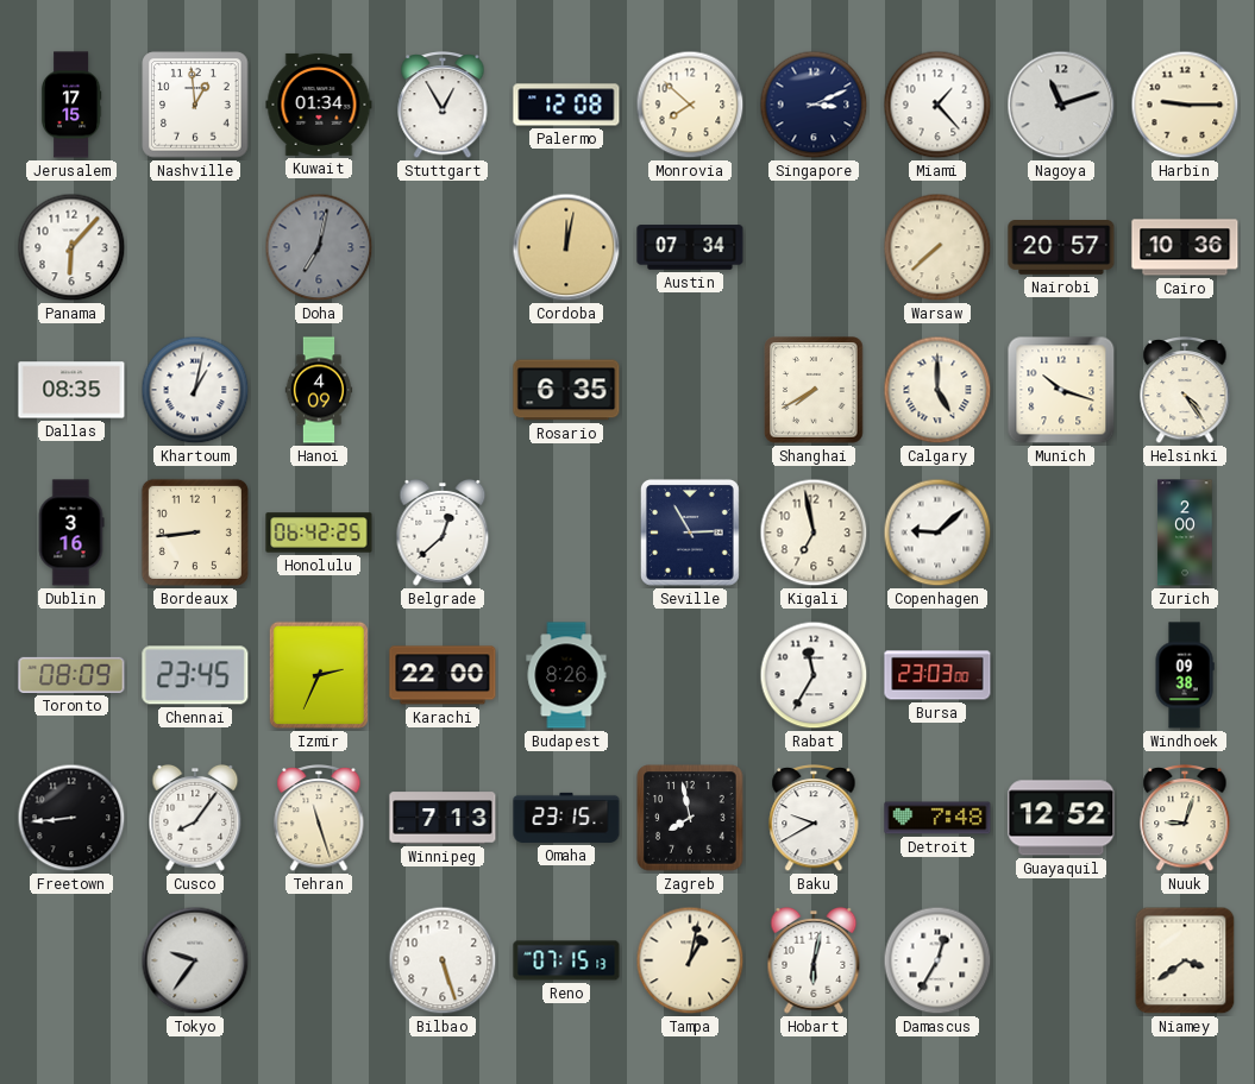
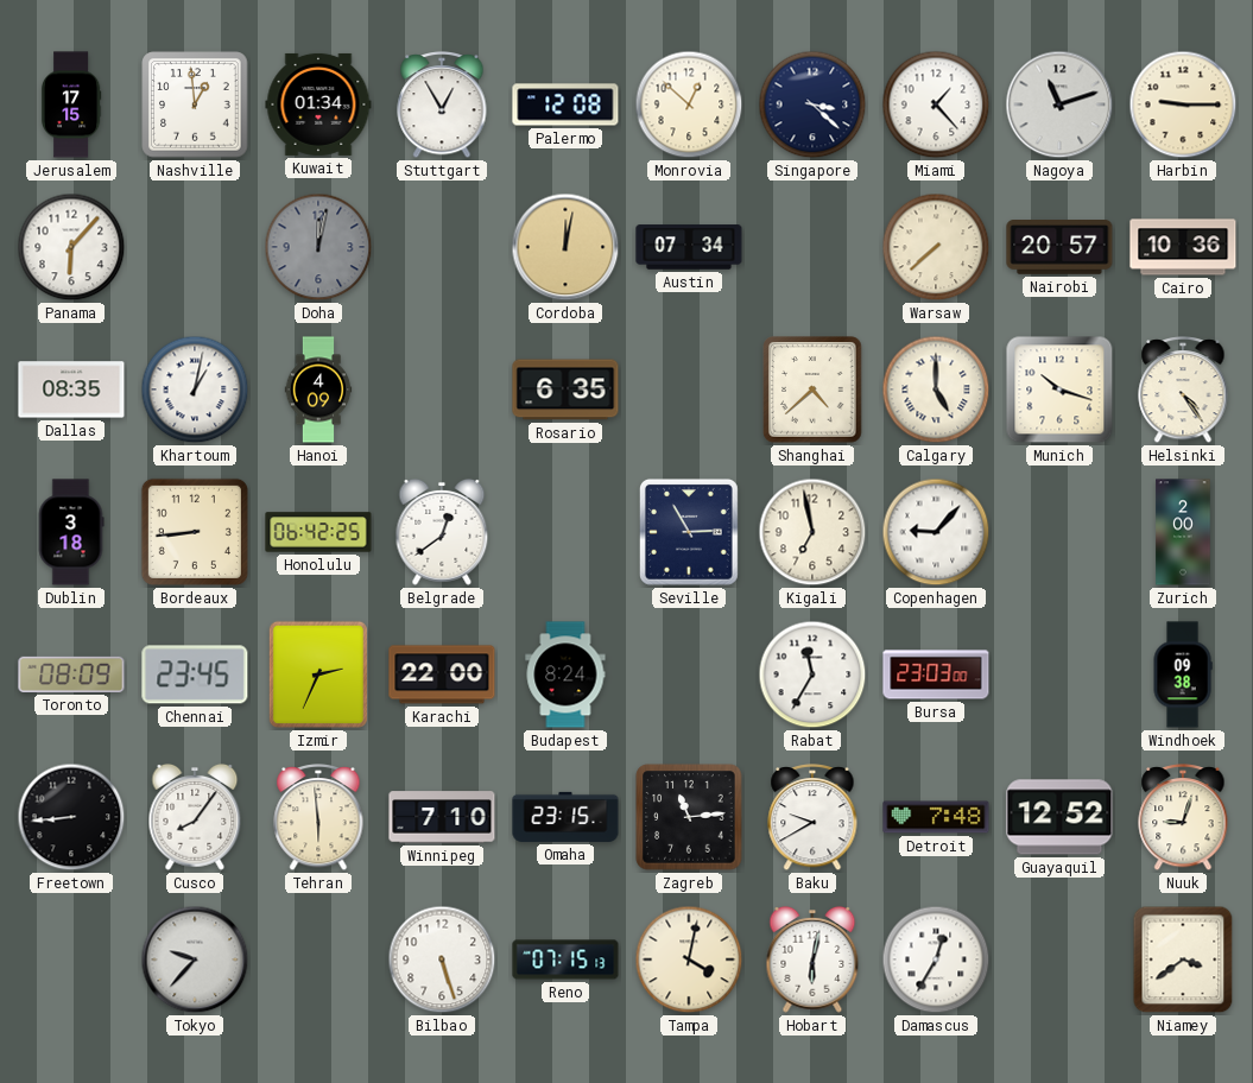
Monrovia: 7:52 -> 12:52 (689, 104)
Singapore: 3:11 -> 3:22 (812, 104)
Doha: 7:02 -> 12:02 (318, 247)
Shanghai: 7:40 -> 4:38 (812, 389)
Dublin: 3:16 -> 3:18 (71, 532)
Belgrade: 12:38 -> 12:39 (442, 532)
Copenhagen: 9:08 -> 9:07 (936, 532)
Budapest: 8:26 -> 8:24 (565, 674)
Tehran: 11:27 -> 5:59 (318, 818)
Winnipeg: 7:13 -> 7:10 (442, 817)
Zagreb: 7:58 -> 11:14 (689, 817)
Tokyo: 9:36 -> 9:37 (195, 959)
Tampa: 1:02 -> 4:02 (689, 959)
